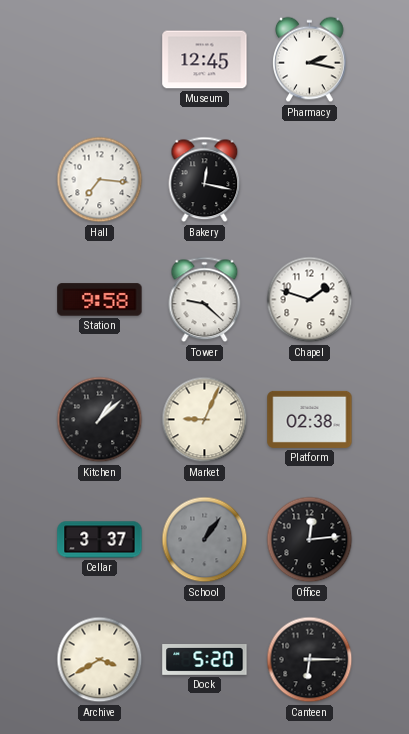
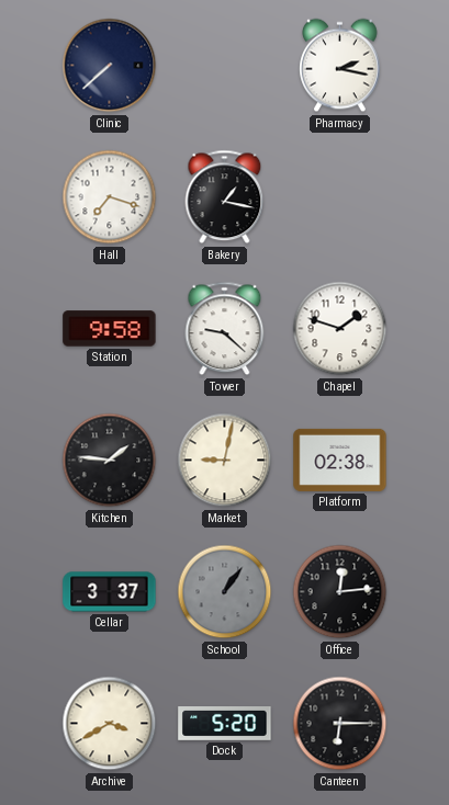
Clinic: none -> 7:38 (110, 66)
Museum: 12:45 -> none (205, 60)
Hall: 7:16 -> 7:18 (110, 197)
Bakery: 12:17 -> 1:17 (225, 197)
Kitchen: 1:08 -> 1:46 (110, 461)
Market: 9:04 -> 9:02 (225, 461)
